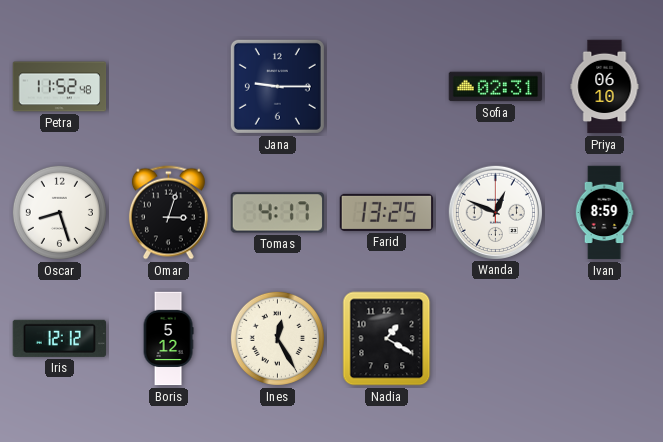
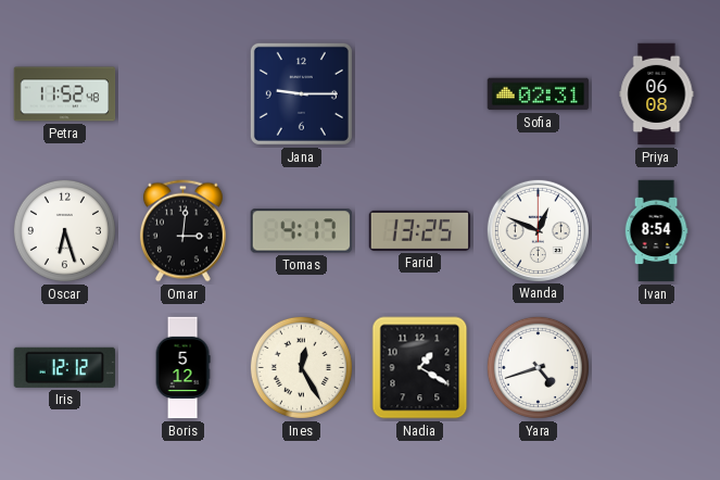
Priya: 06:10 -> 06:08 (657, 94)
Oscar: 8:27 -> 6:27 (64, 230)
Omar: 3:03 -> 3:01 (182, 231)
Ivan: 8:59 -> 8:54 (656, 231)
Yara: none -> 4:42 (538, 367)
